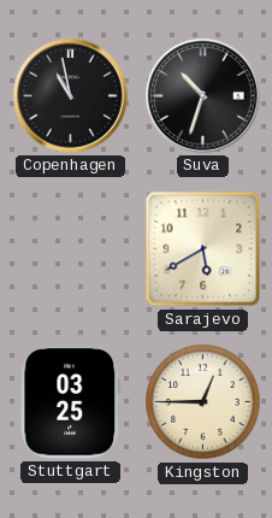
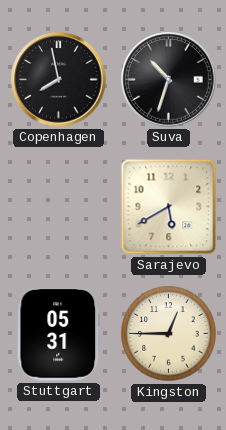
Copenhagen: 10:58 -> 7:58 (59, 80)
Stuttgart: 03:25 -> 05:31 (59, 334)
